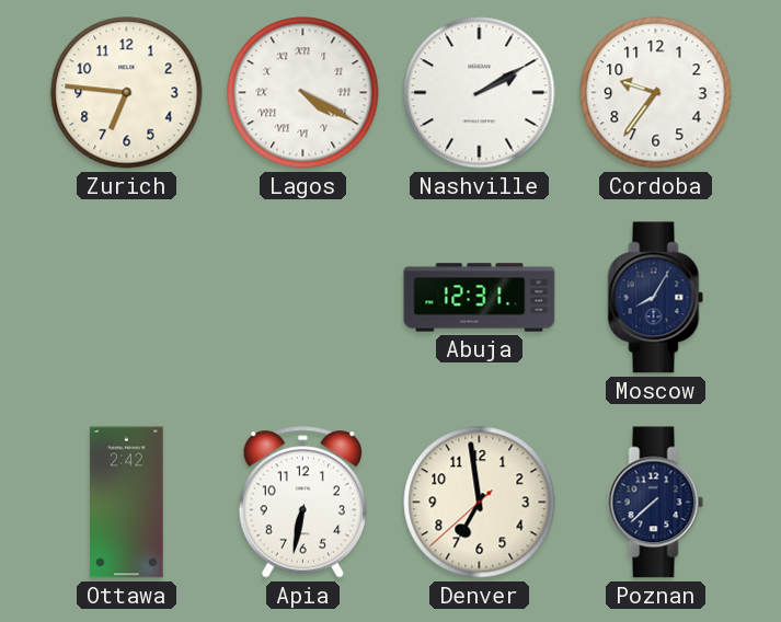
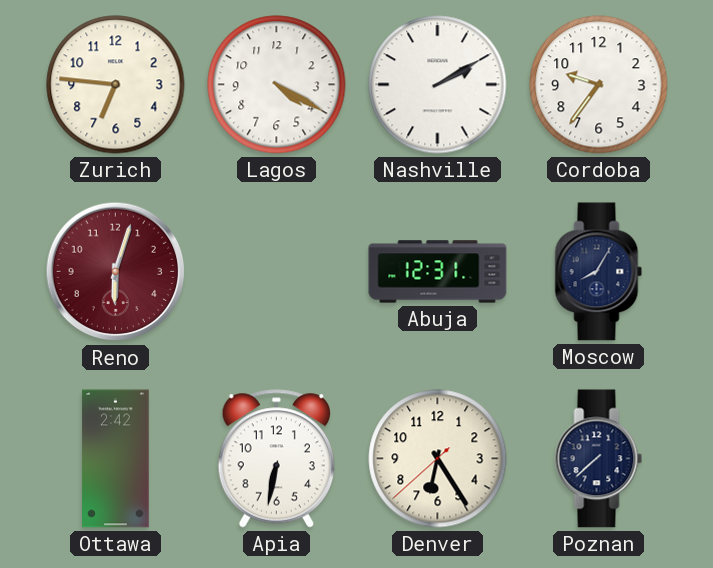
Lagos numerals: Roman -> Arabic (277, 85)
Reno: none -> 6:03 (116, 272)
Denver: 6:58 -> 6:24 (438, 459)
